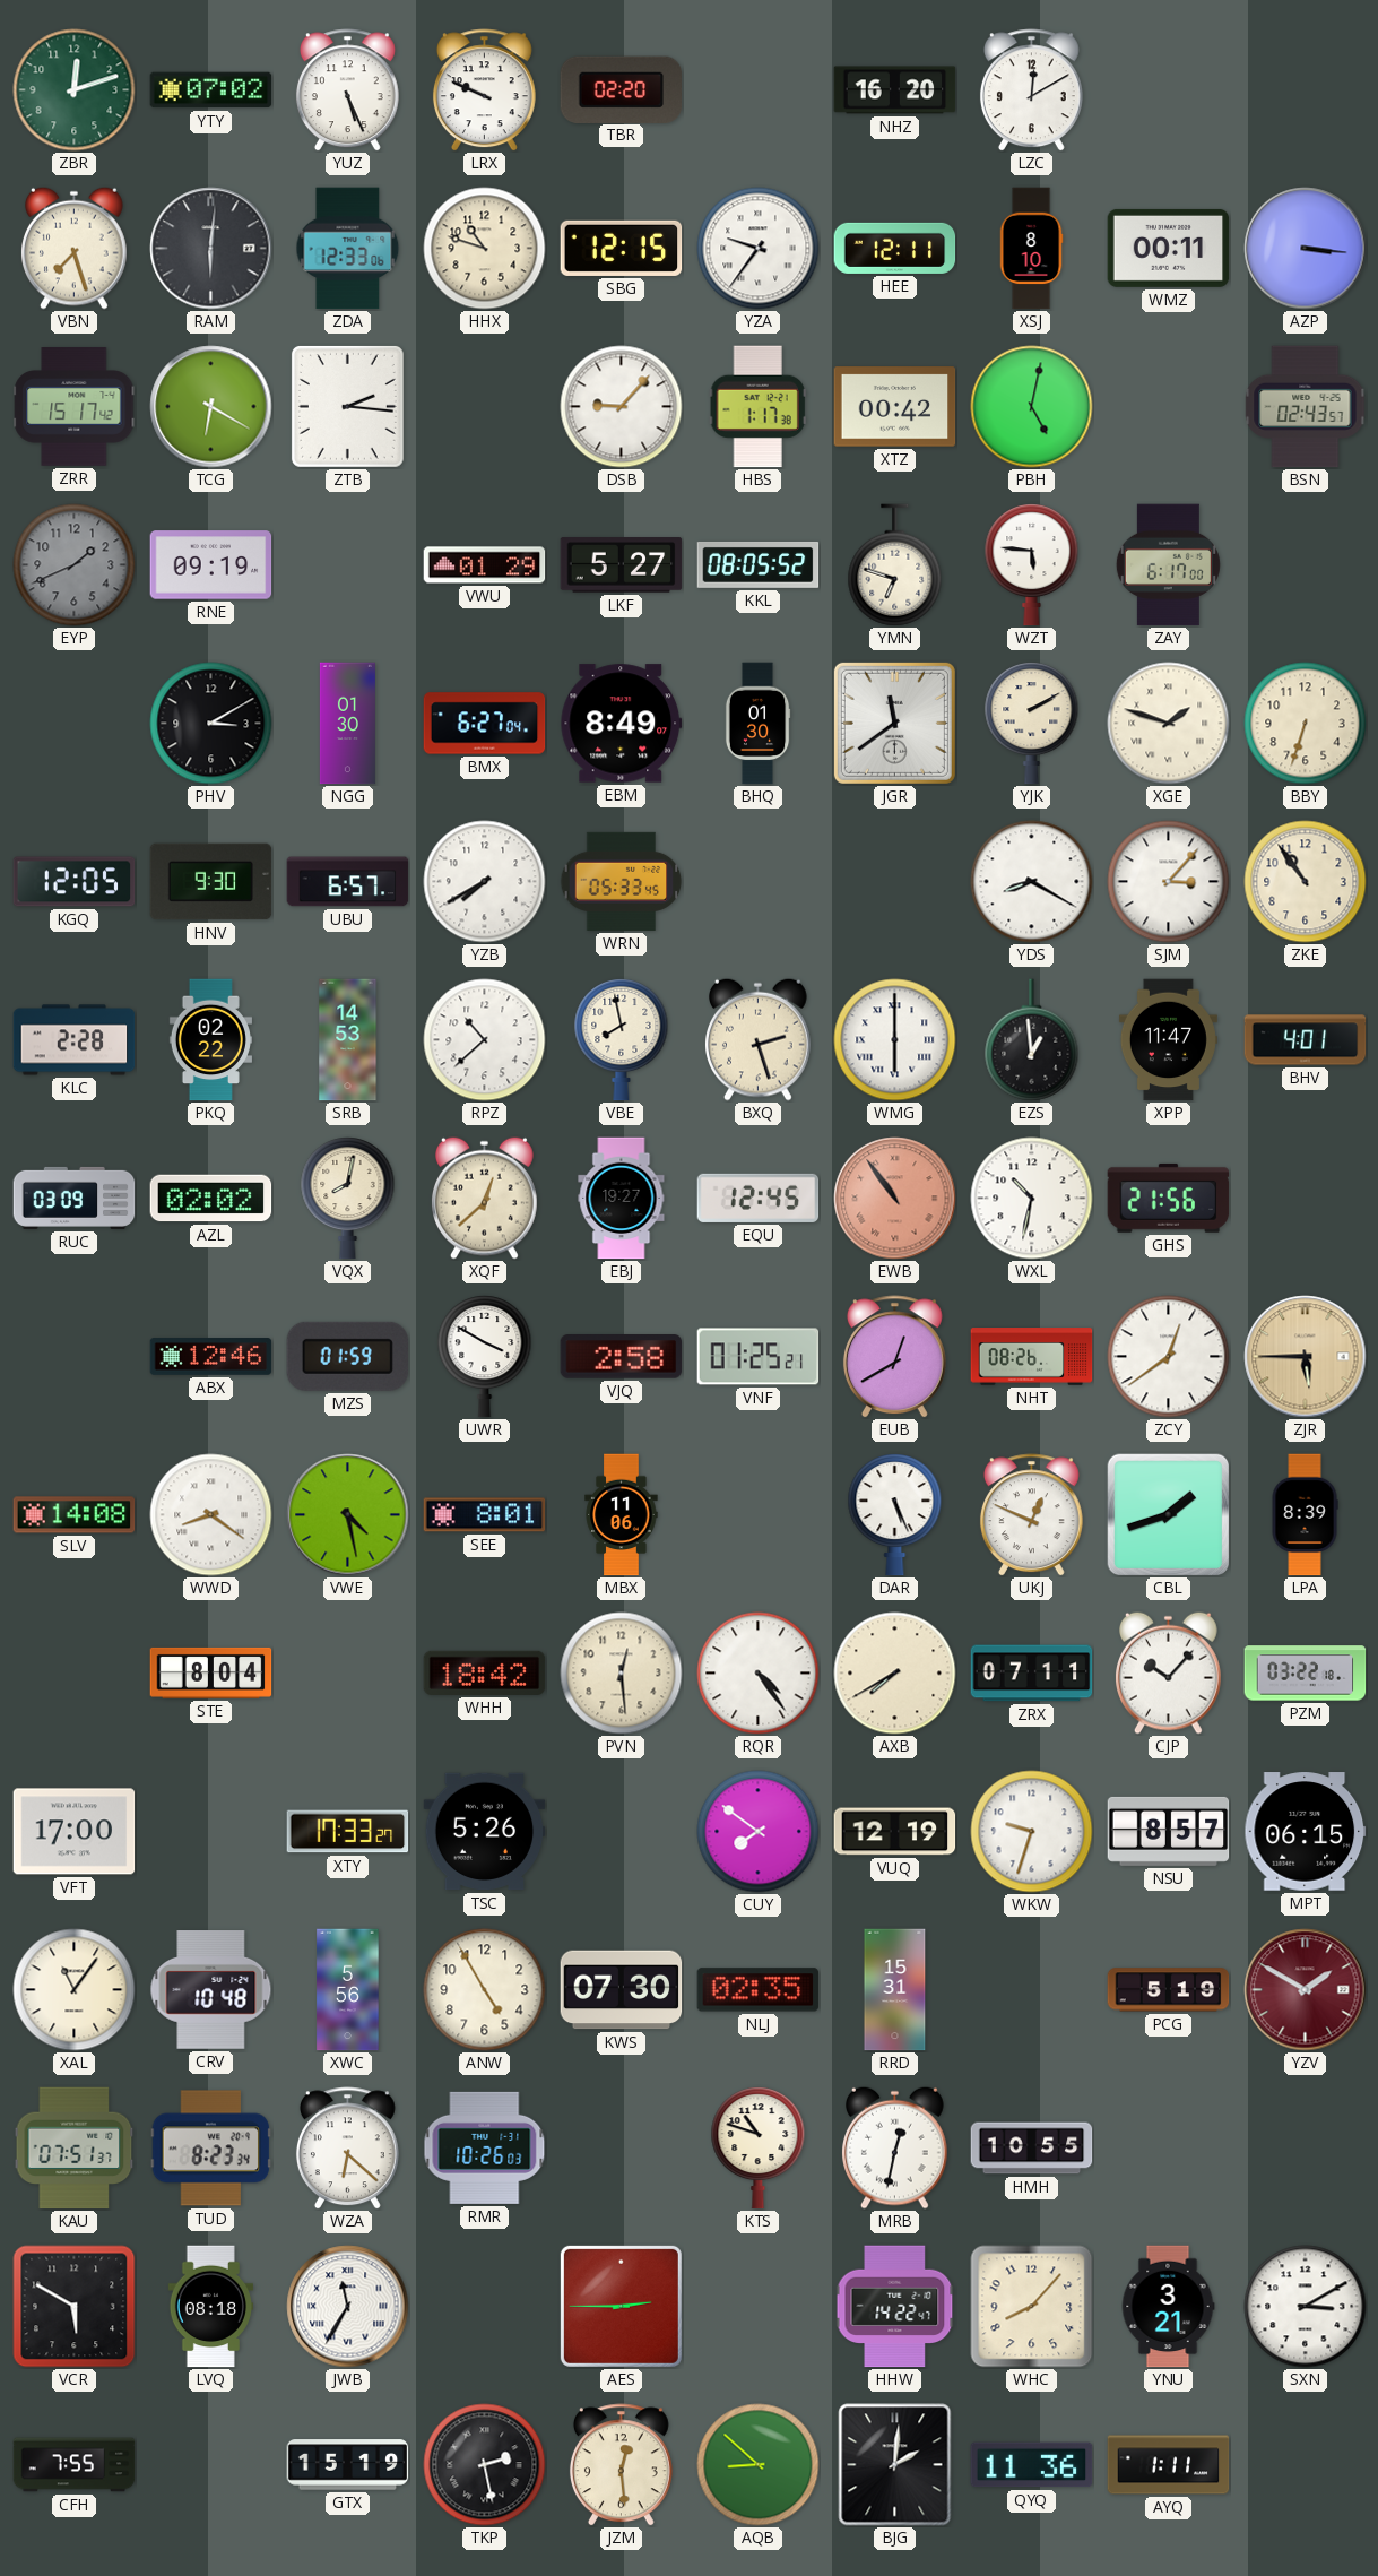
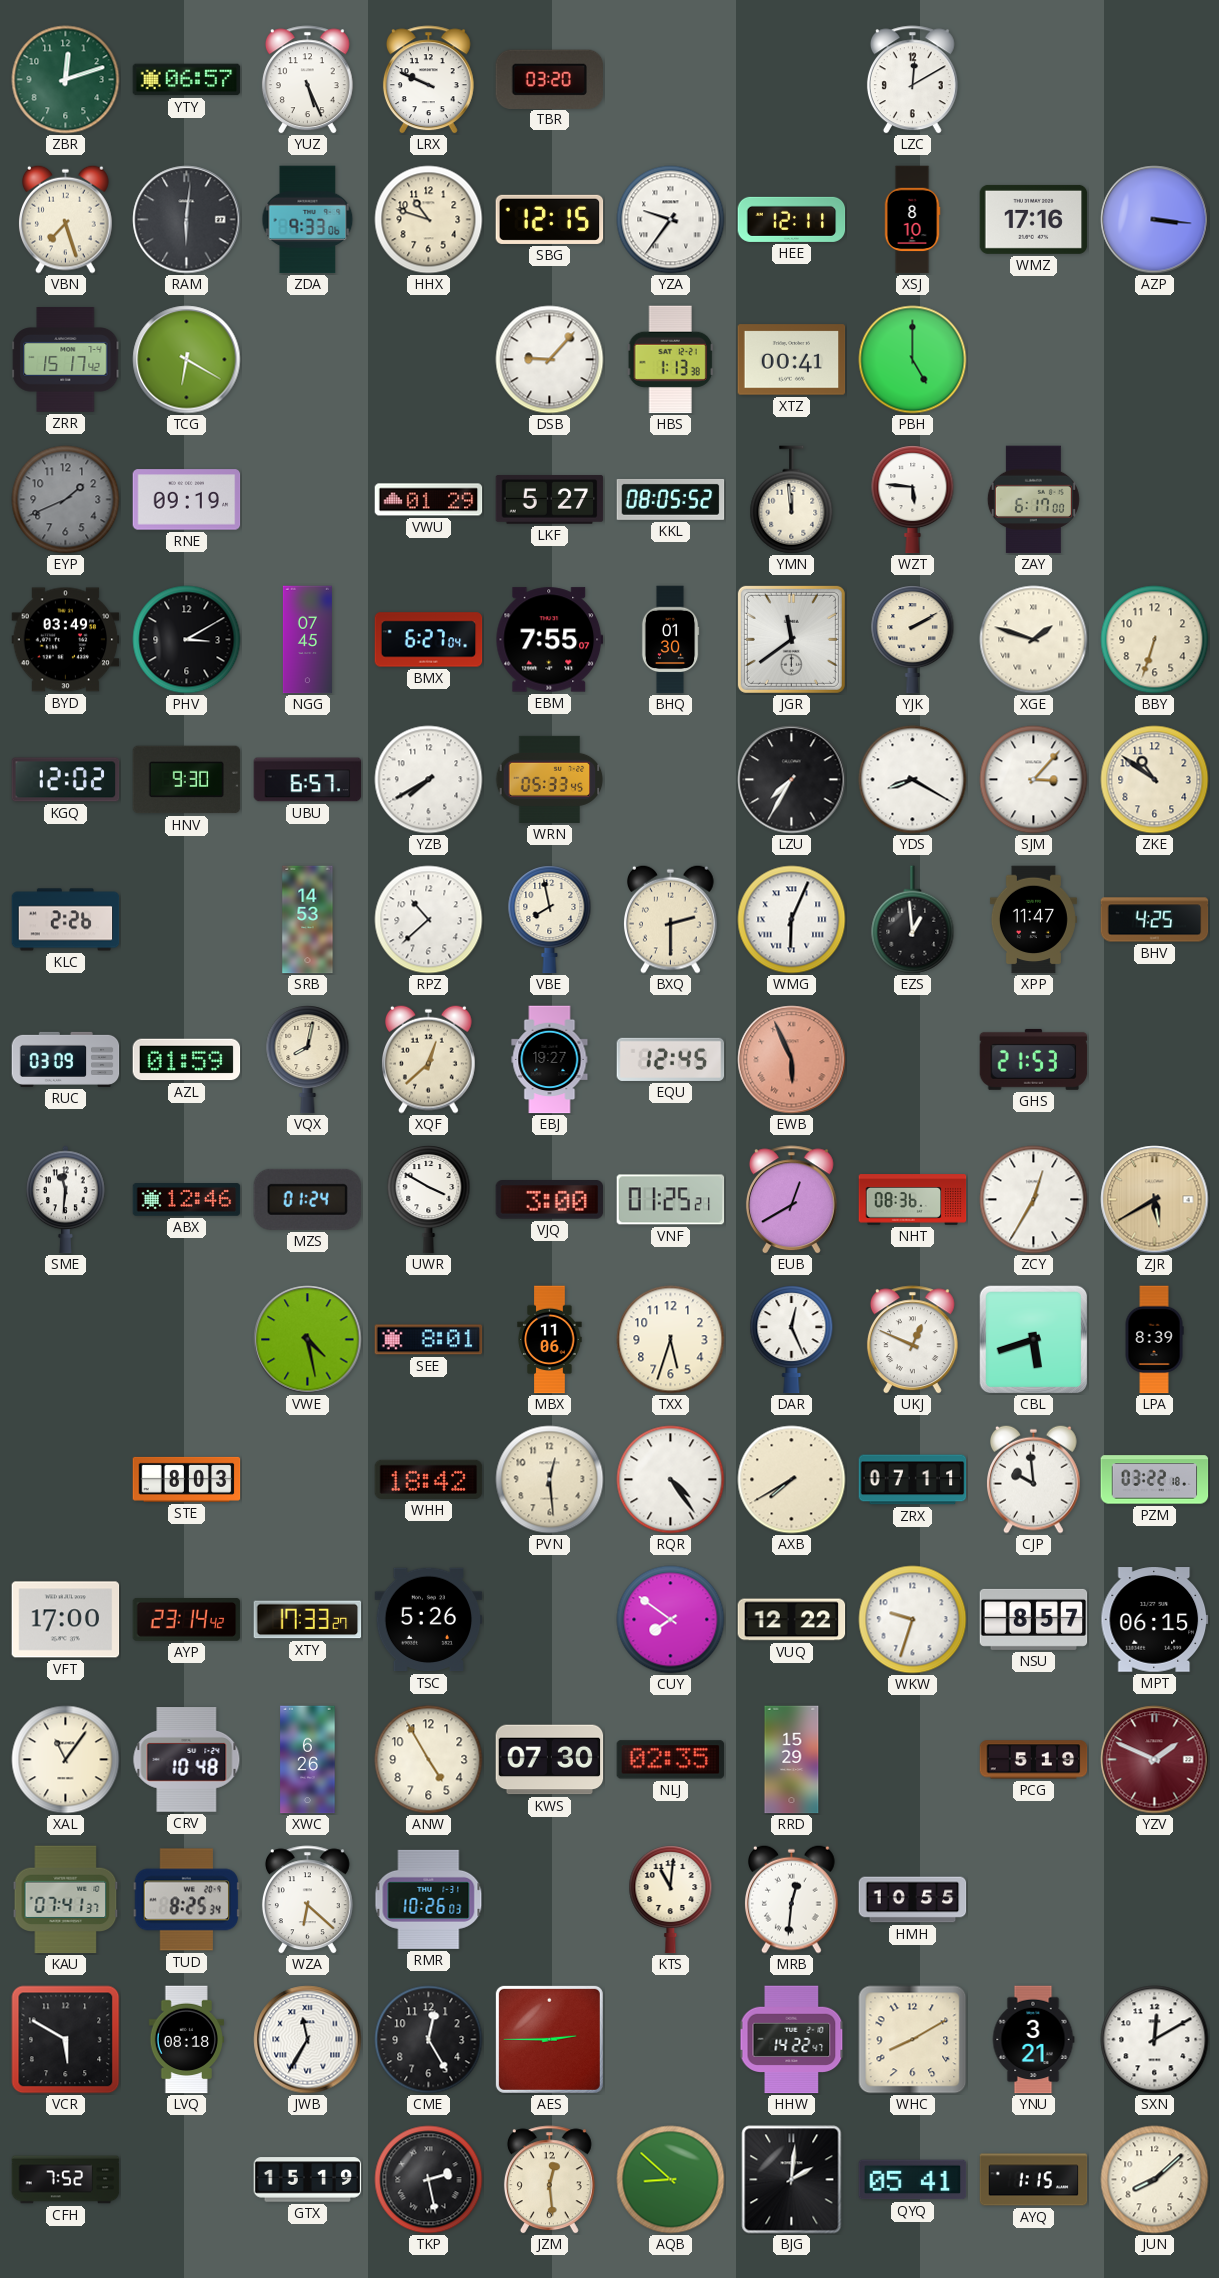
YTY: 07:02 -> 06:57 (187, 80)
TBR: 02:20 -> 03:20 (550, 79)
NHZ: 16:20 -> none (895, 90)
ZDA: 12:33 -> 9:33 (308, 220)
WMZ: 00:11 -> 17:16 (1034, 219)
ZTB: 2:16 -> none (347, 406)
HBS: 1:17 -> 1:13 (670, 360)
XTZ: 00:42 -> 00:41 (792, 360)
PBH: 5:02 -> 5:00 (913, 360)
BSN: 02:43 -> none (1306, 407)
YMN: 6:48 -> 11:59 (792, 500)
BYD: none -> 03:49 (66, 640)
NGG: 01:30 -> 07:45 (307, 640)
EBM: 8:49 -> 7:55 (550, 640)
KGQ: 12:05 -> 12:02 (66, 780)
LZU: none -> 7:35 (792, 780)
ZKE: 10:54 -> 10:51 (1155, 780)
KLC: 2:28 -> 2:26 (66, 920)
PKQ: 02:22 -> none (210, 1040)
BXQ: 2:27 -> 2:30 (671, 919)
WMG: 6:00 -> 6:04 (792, 920)
BHV: 4:01 -> 4:25 (1155, 920)
AZL: 02:02 -> 01:59 (187, 1060)
EWB: 10:54 -> 5:56 (792, 1060)
WXL: 10:32 -> none (1032, 1199)
GHS: 21:56 -> 21:53 (1034, 1059)
SME: none -> 11:31 (66, 1200)
MZS: 01:59 -> 01:24 (307, 1199)
VJQ: 2:58 -> 3:00 (550, 1200)
NHT: 08:26 -> 08:36 (913, 1200)
ZCY: 12:39 -> 12:35 (1034, 1200)
ZJR: 5:45 -> 5:40 (1155, 1200)
SLV: 14:08 -> none (75, 1515)
WWD: 8:21 -> none (211, 1515)
TXX: none -> 5:33 (671, 1340)
DAR: 5:26 -> 12:26 (792, 1340)
CBL: 1:42 -> 5:42 (1033, 1339)
STE: 8:04 -> 8:03 (187, 1479)
CJP: 10:07 -> 9:59 (1034, 1479)
AYP: none -> 23:14 (187, 1619)
VUQ: 12:19 -> 12:22 (792, 1620)
XWC: 5:56 -> 6:26 (308, 1760)
RRD: 15:31 -> 15:29 (792, 1760)
YZV: 1:50 -> 1:49 (1155, 1760)
KAU: 07:51 -> 07:41 (66, 1900)
TUD: 8:23 -> 8:25 (187, 1900)
KTS: 10:48 -> 11:01 (671, 1900)
MRB: 12:32 -> 12:31 (792, 1899)
CME: none -> 12:25 (429, 2040)
WHC: 8:07 -> 8:10 (913, 2040)
SXN: 3:10 -> 12:10 (1155, 2040)
CFH: 7:55 -> 7:52 (66, 2180)
QYQ: 11:36 -> 05:41 (913, 2180)
AYQ: 1:11 -> 1:15 (1034, 2180)
JUN: none -> 8:08 (1155, 2180)
